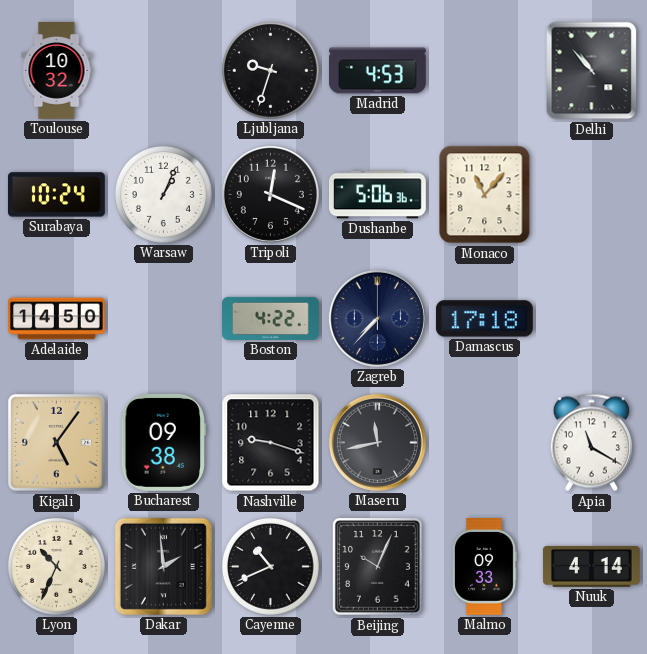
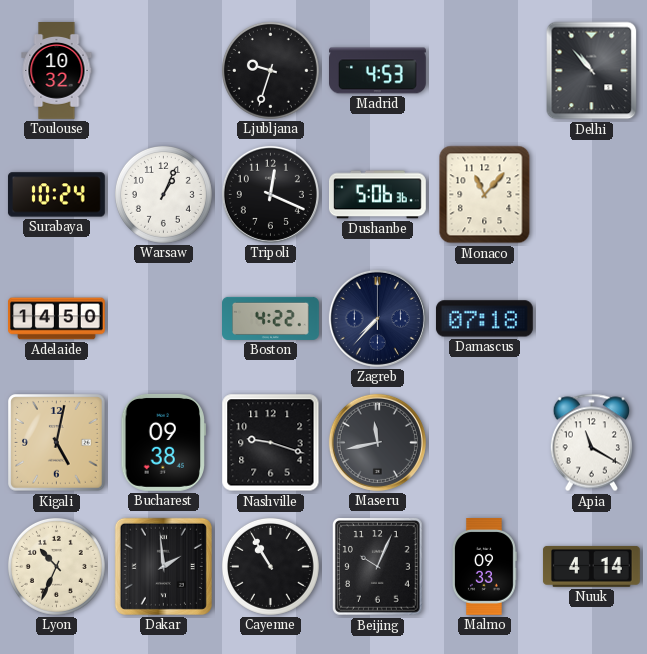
Damascus: 17:18 -> 07:18 (484, 319)
Kigali: 5:06 -> 5:02 (57, 443)
Cayenne: 10:41 -> 10:55 (270, 566)
